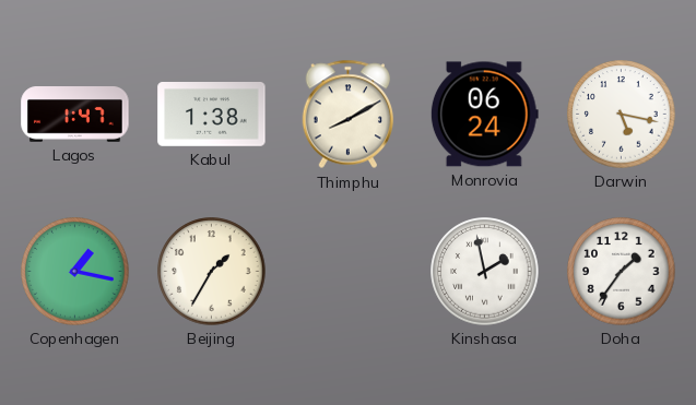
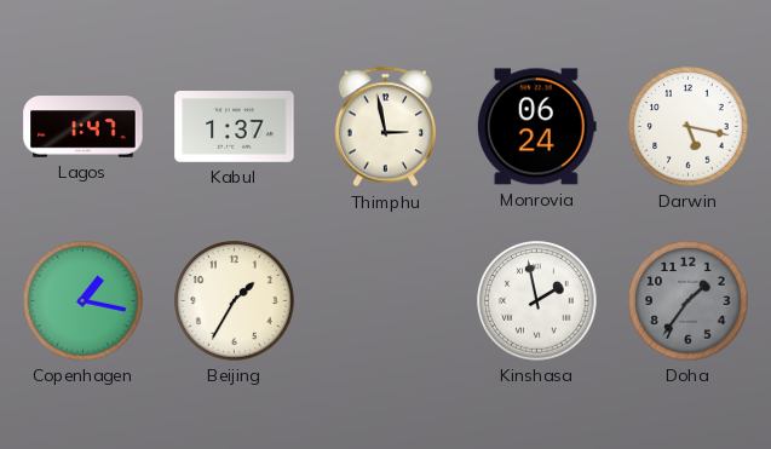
Kabul: 1:38 -> 1:37 (235, 127)
Thimphu: 8:10 -> 2:58 (386, 127)
Doha dial: white -> grey (689, 301)
